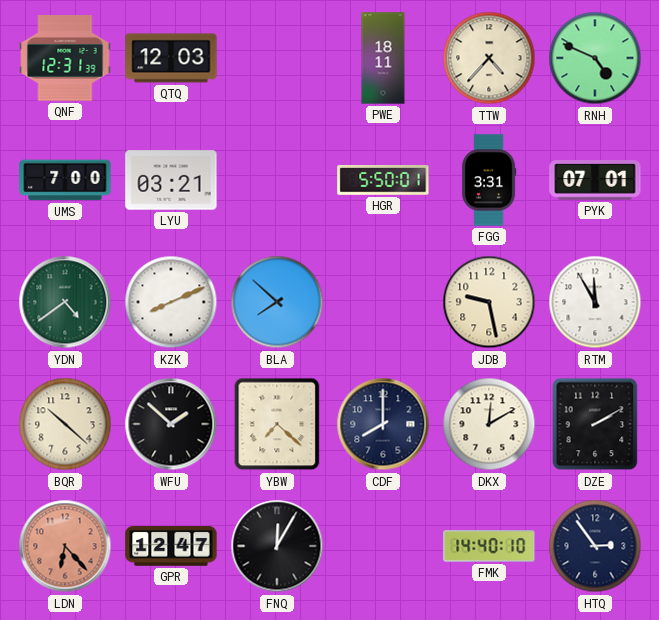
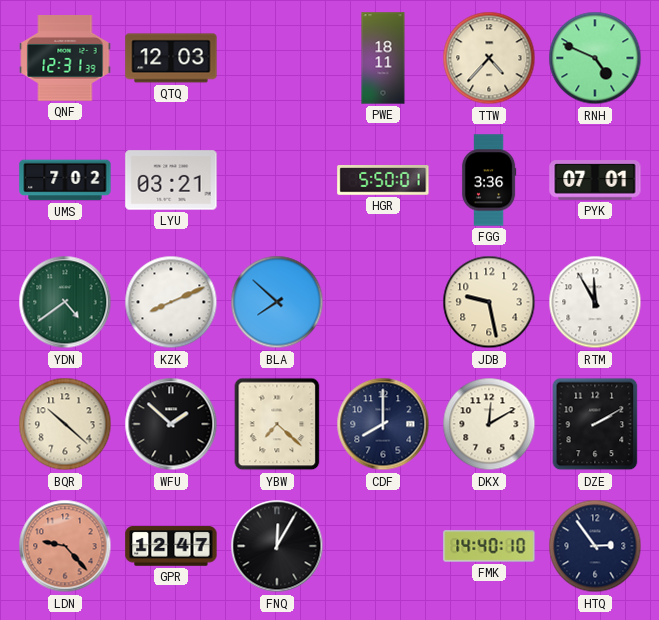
UMS: 7:00 -> 7:02 (65, 180)
FGG: 3:31 -> 3:36 (489, 180)
LDN: 6:23 -> 9:23 (65, 546)
